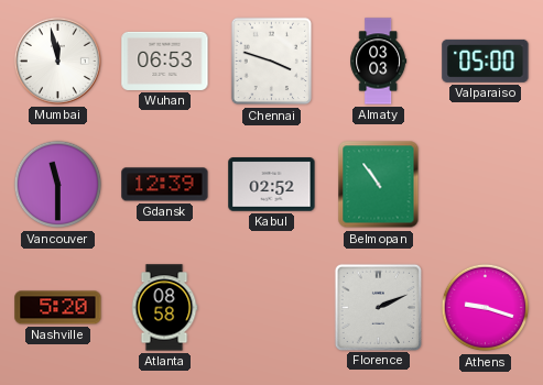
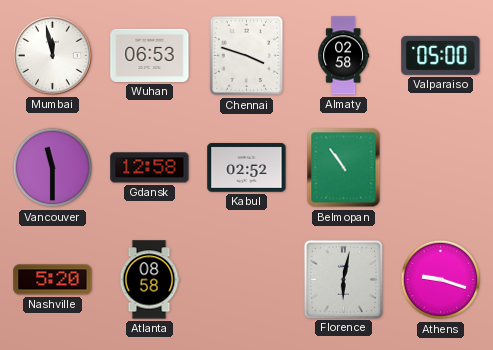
Almaty: 03:03 -> 02:58 (344, 56)
Gdansk: 12:39 -> 12:58 (150, 168)
Florence: 2:11 -> 6:02 (343, 279)
